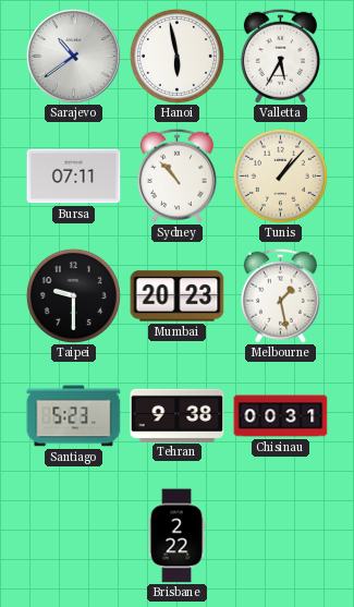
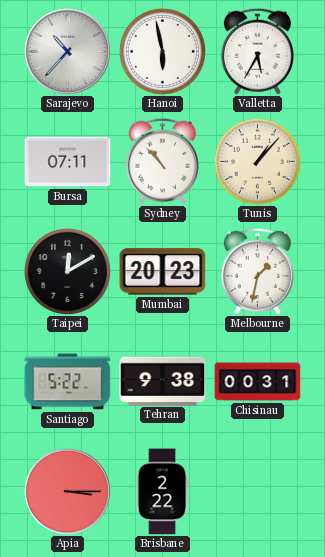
Sarajevo: 10:39 -> 10:37 (67, 51)
Taipei: 9:30 -> 12:10 (67, 271)
Melbourne: 1:28 -> 1:32 (257, 271)
Santiago: 5:23 -> 5:22 (68, 382)
Apia: none -> 3:15 (67, 491)
